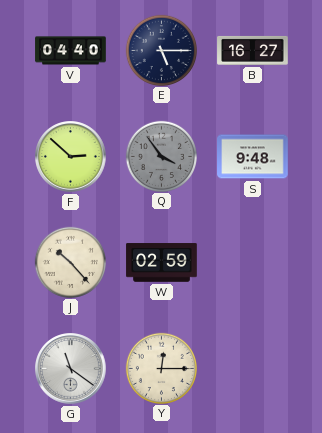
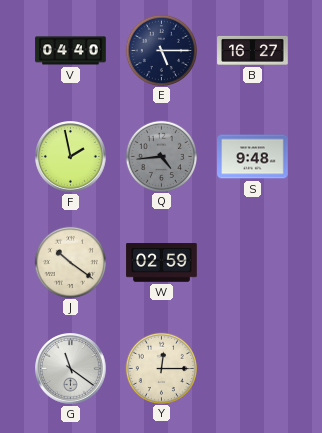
F: 2:52 -> 1:58 (71, 157)
Q: 3:54 -> 4:44 (161, 156)
J: 10:23 -> 10:21 (70, 262)
